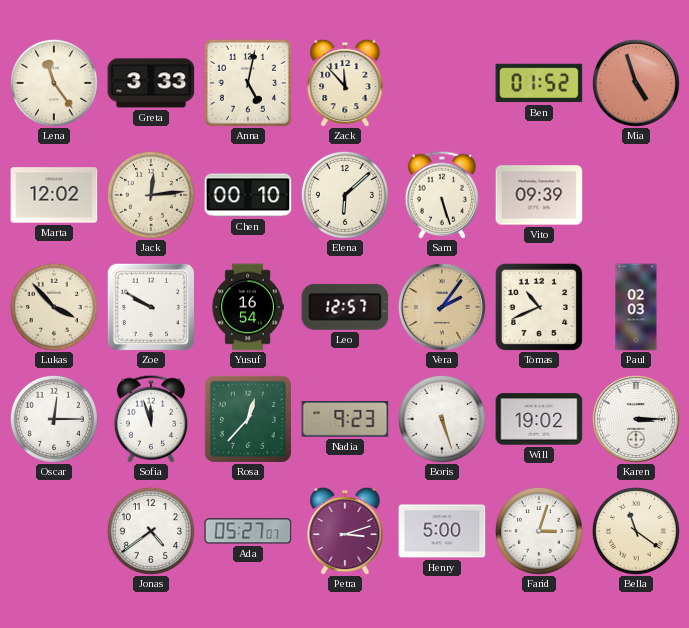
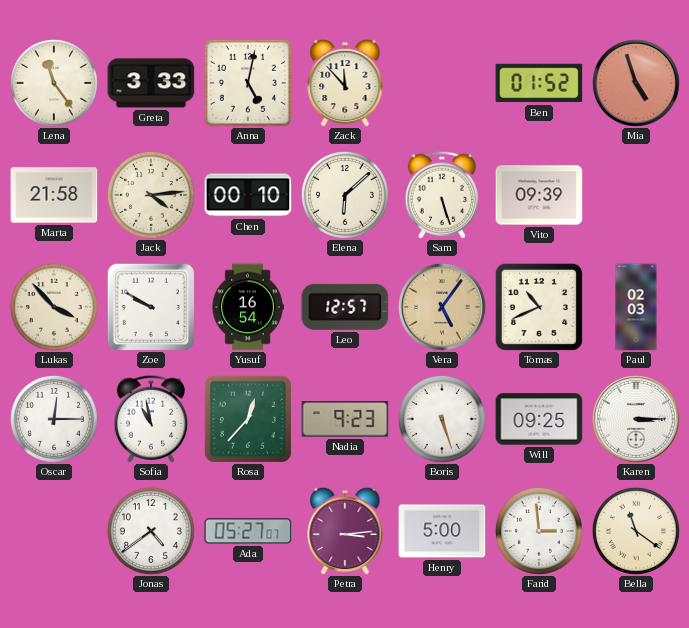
Marta: 12:02 -> 21:58 (54, 195)
Jack: 12:14 -> 4:14 (151, 195)
Vera: 2:06 -> 5:06 (442, 307)
Sofia: 11:57 -> 10:58 (151, 419)
Will: 19:02 -> 09:25 (539, 419)
Petra: 3:12 -> 3:14 (345, 531)
Farid: 3:03 -> 2:59 (539, 531)
